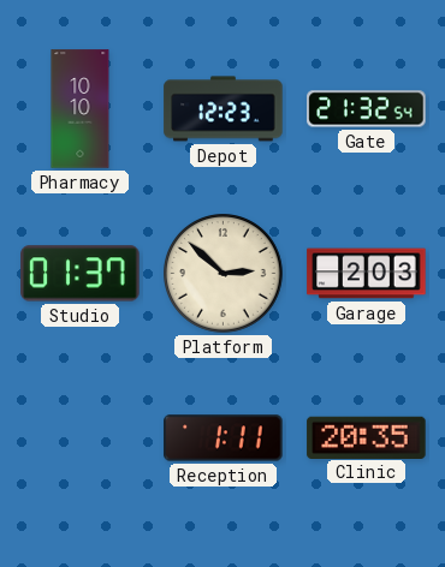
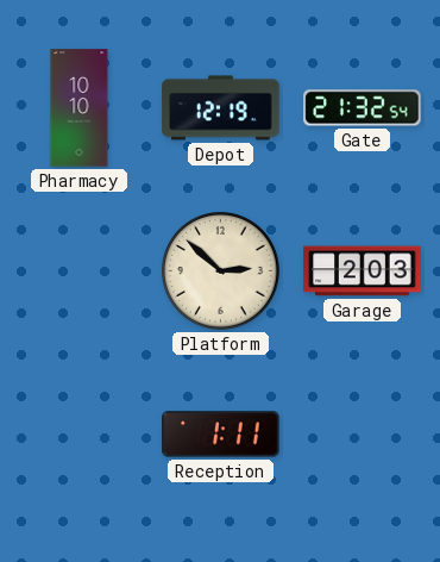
Depot: 12:23 -> 12:19 (221, 108)
Studio: 01:37 -> none (81, 274)
Clinic: 20:35 -> none (367, 437)
